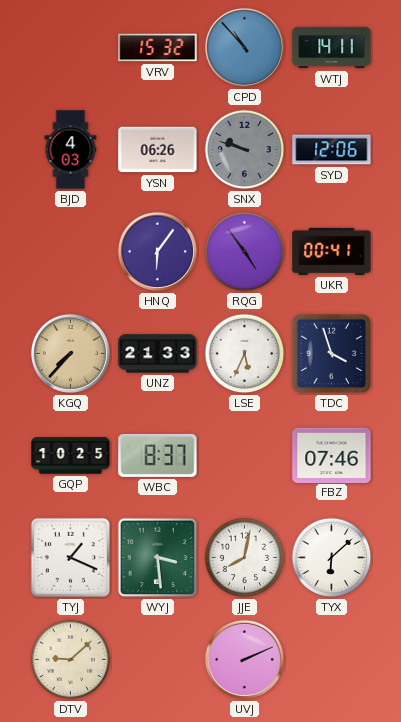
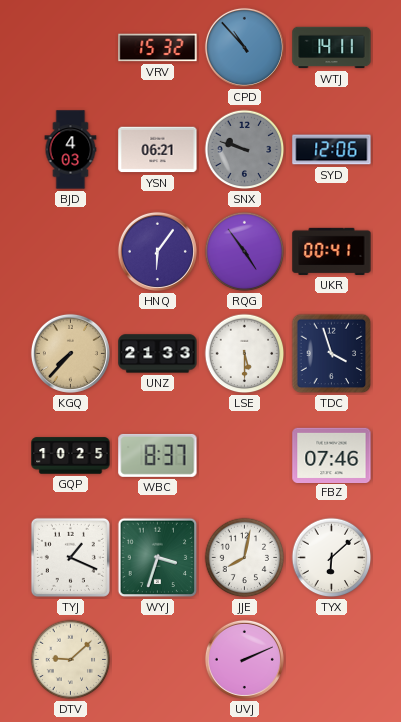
YSN: 06:26 -> 06:21 (158, 150)
LSE: 5:34 -> 5:30 (245, 354)
WYJ: 3:29 -> 3:33 (158, 558)
